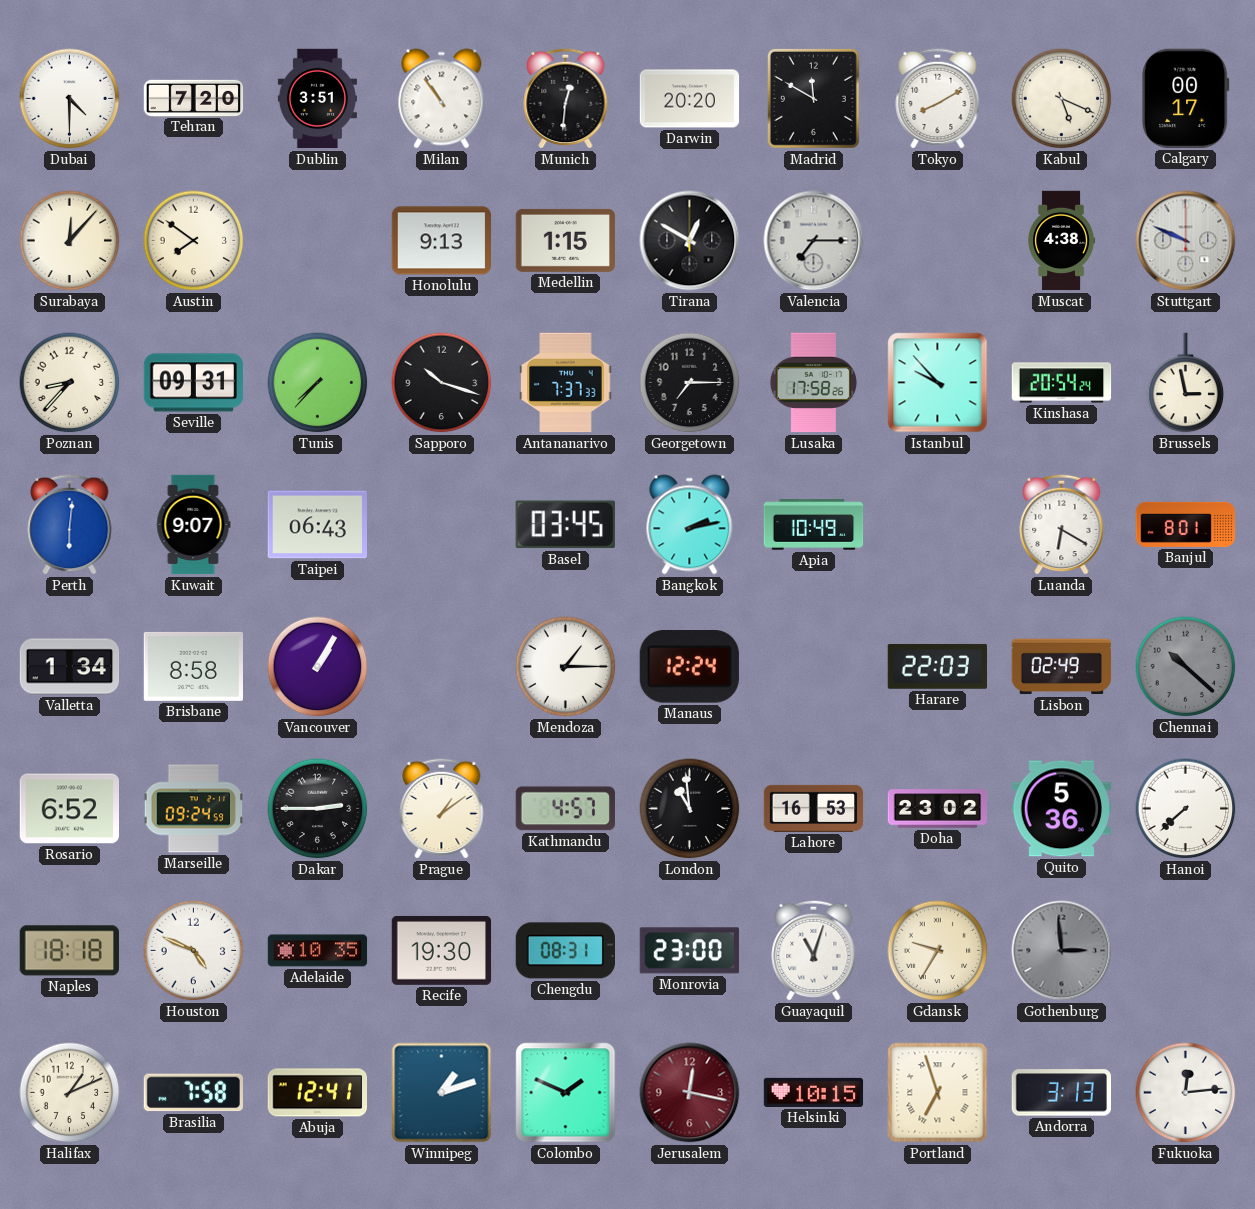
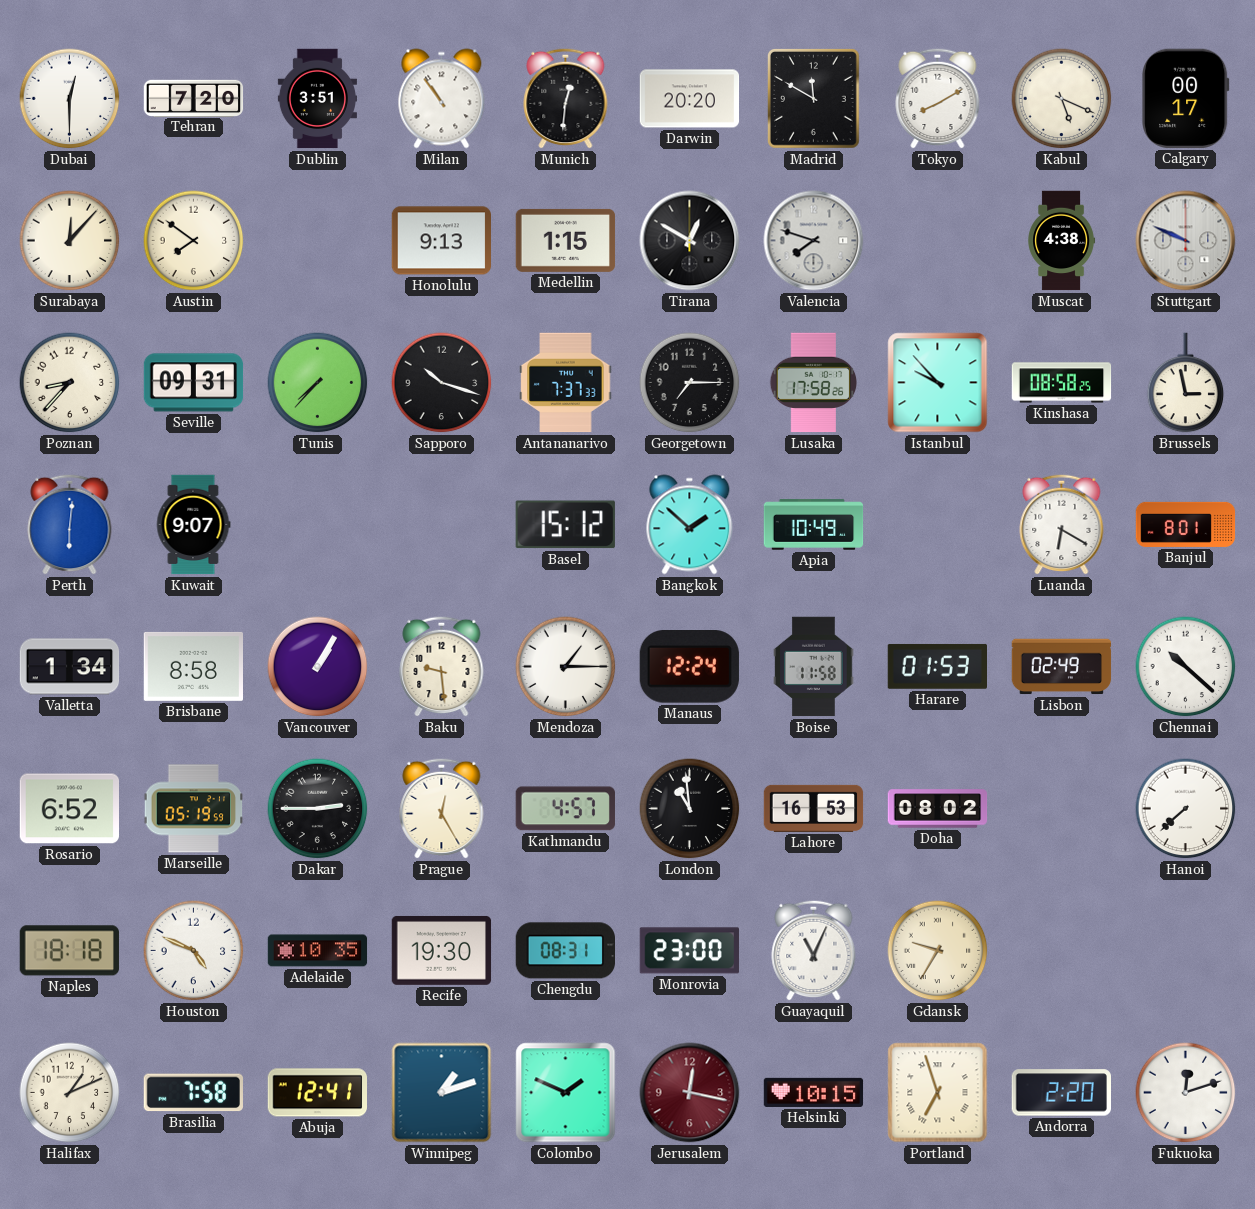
Dubai: 4:30 -> 12:30 (70, 99)
Valencia: 7:15 -> 7:48 (814, 241)
Kinshasa: 20:54 -> 08:58 (1062, 383)
Taipei: 06:43 -> none (317, 525)
Basel: 03:45 -> 15:12 (565, 525)
Bangkok: 2:13 -> 1:52 (690, 525)
Baku: none -> 9:29 (442, 666)
Boise: none -> 11:58 (814, 667)
Harare: 22:03 -> 01:53 (937, 666)
Chennai dial: grey -> white (1186, 667)
Marseille: 09:24 -> 05:19 (193, 809)
Prague: 1:09 -> 12:25 (442, 808)
Doha: 23:02 -> 08:02 (938, 809)
Quito: 5:36 -> none (1062, 809)
Guayaquil: 11:03 -> 11:04 (814, 950)
Gothenburg: 2:59 -> none (1062, 951)
Andorra: 3:13 -> 2:20 (1061, 1093)
Fukuoka: 12:14 -> 12:12 (1186, 1093)
